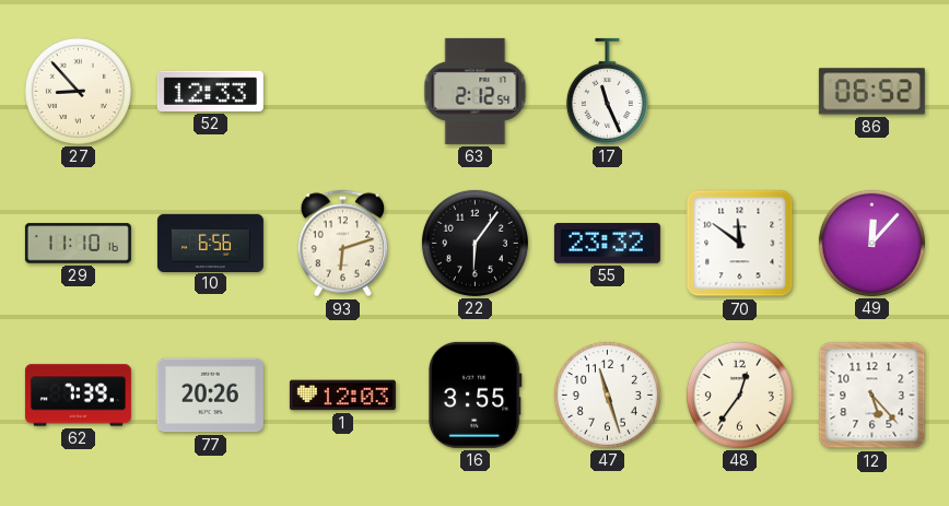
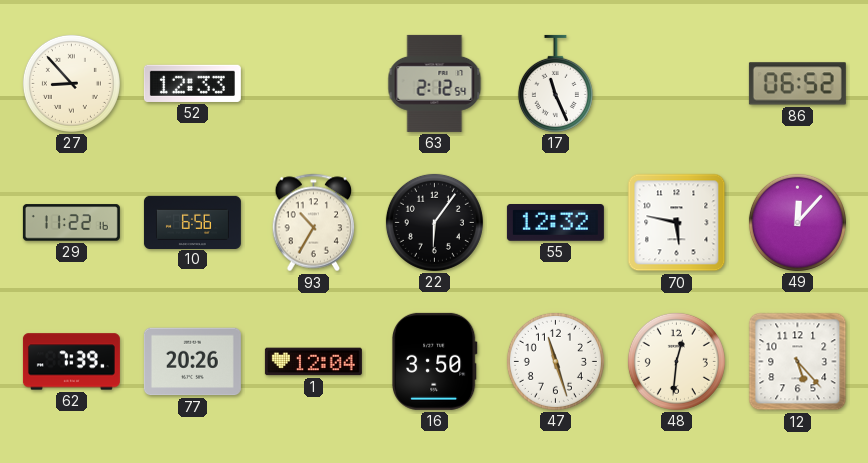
29: 11:10 -> 11:22 (71, 223)
93: 6:12 -> 10:35 (314, 223)
55: 23:32 -> 12:32 (555, 223)
70: 11:51 -> 5:47 (677, 223)
1: 12:03 -> 12:04 (313, 362)
16: 3:55 -> 3:50 (434, 361)
48: 12:36 -> 12:31 (676, 361)
